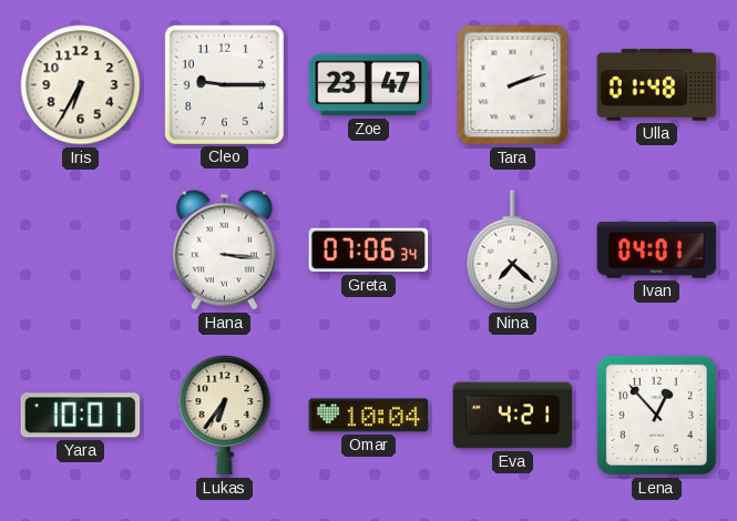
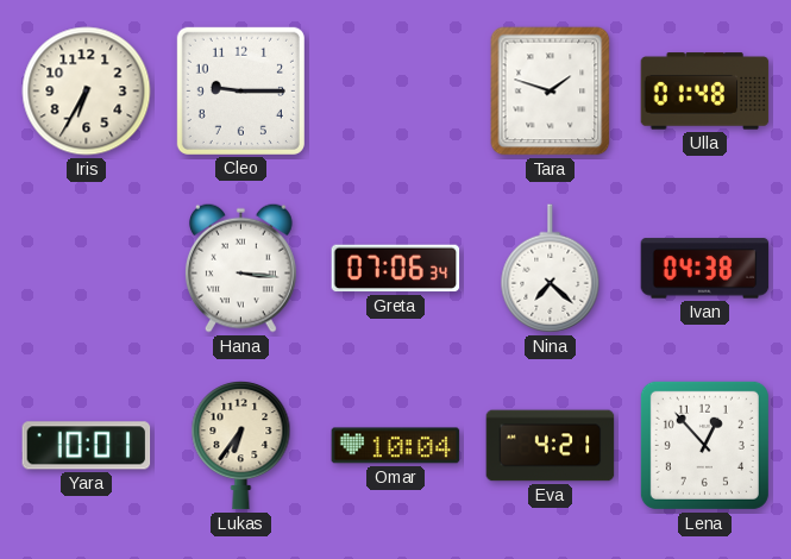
Zoe: 23:47 -> none (369, 85)
Tara: 2:12 -> 1:48 (551, 92)
Ivan: 04:01 -> 04:38 (705, 269)
